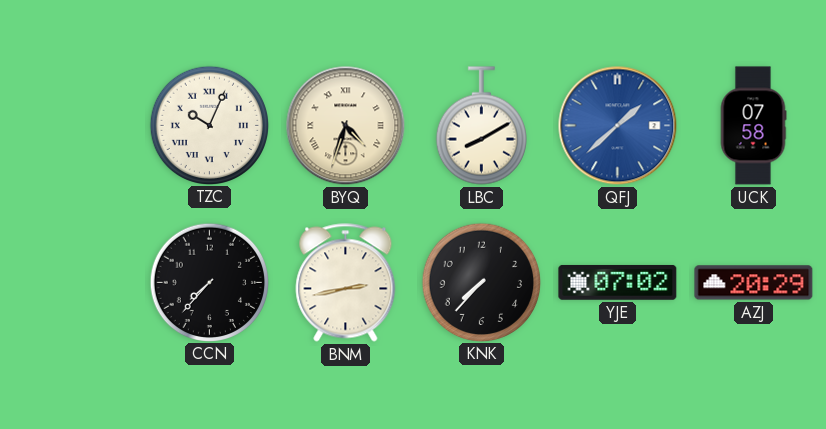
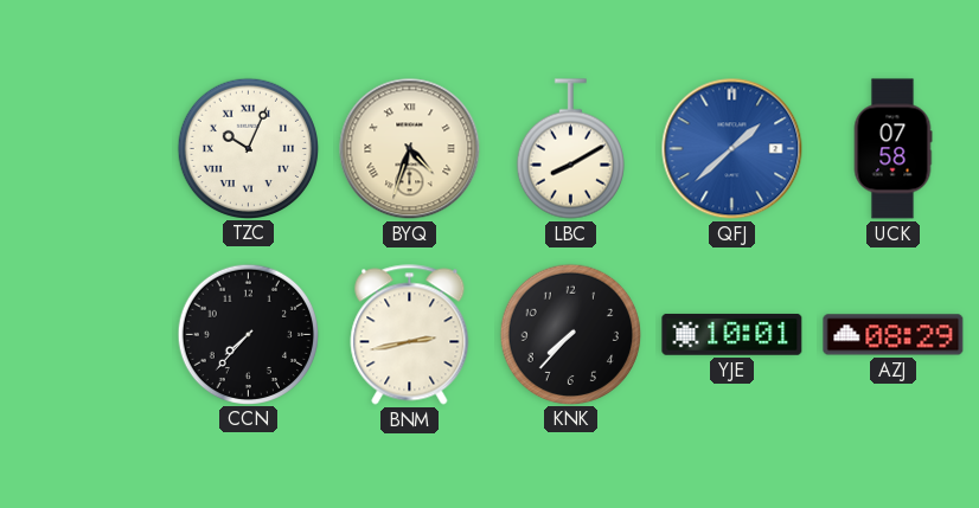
YJE: 07:02 -> 10:01 (732, 335)
AZJ: 20:29 -> 08:29 (894, 335)
